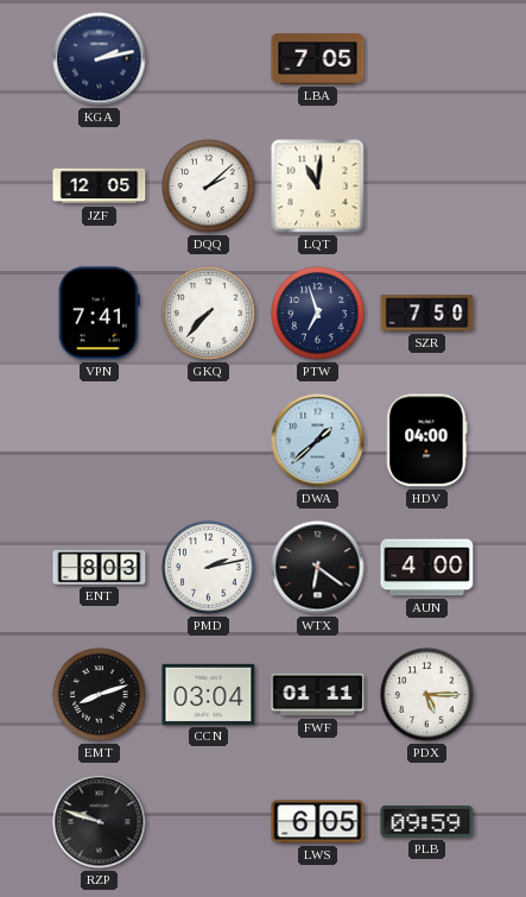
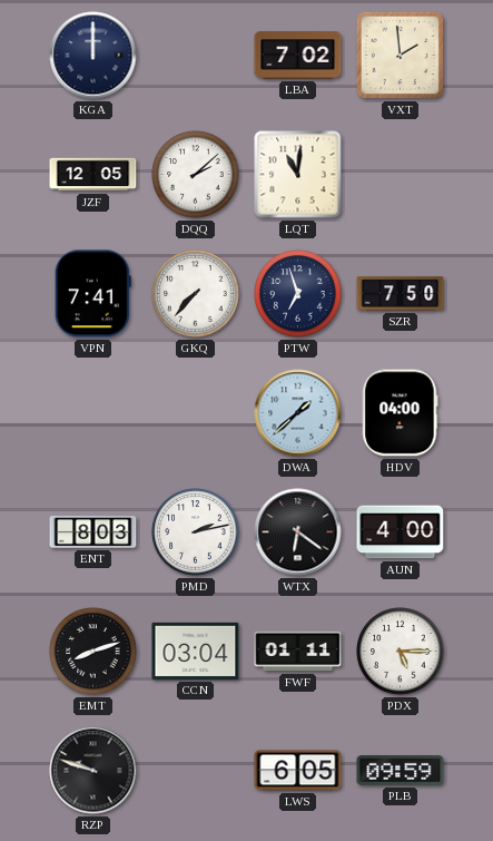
KGA: 2:13 -> 12:00 (93, 56)
LBA: 7:05 -> 7:02 (298, 56)
VXT: none -> 1:59 (400, 55)
